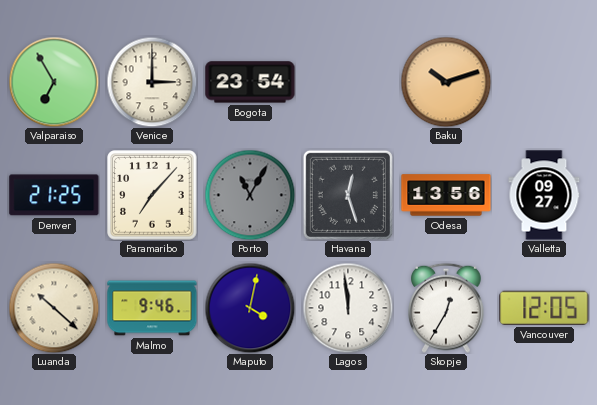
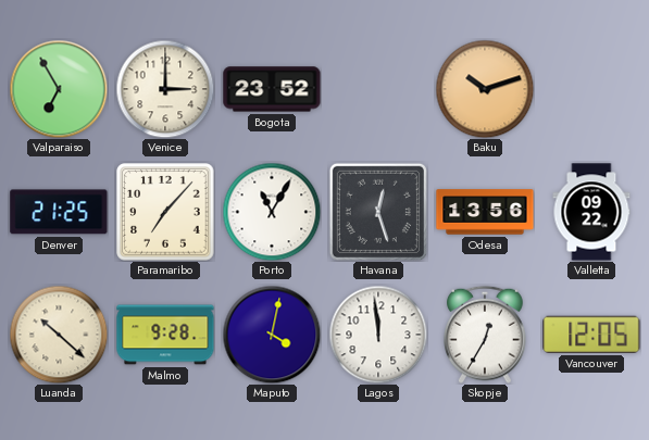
Bogota: 23:54 -> 23:52 (272, 89)
Porto dial: grey -> white (272, 212)
Valletta: 09:27 -> 09:22 (591, 212)
Malmo: 9:46 -> 9:28 (165, 335)
